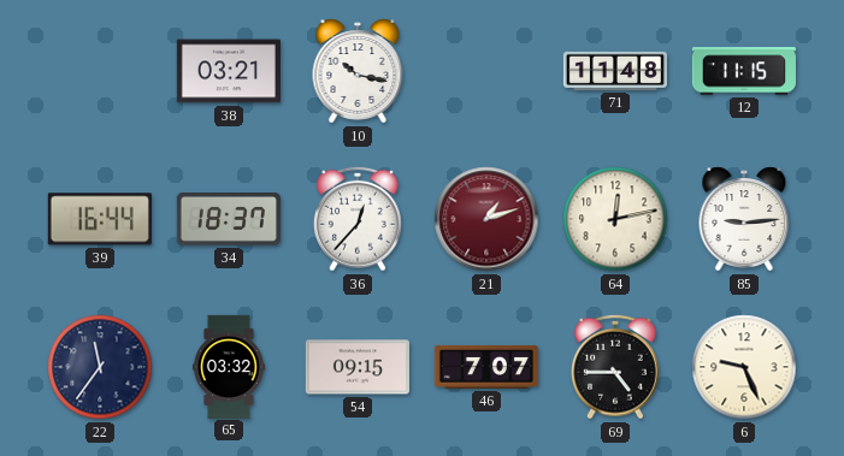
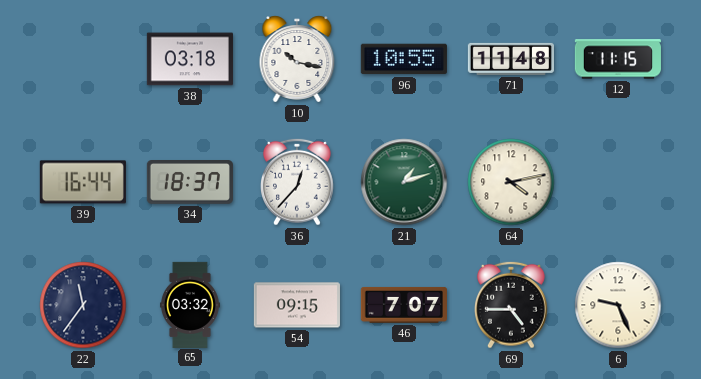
38: 03:21 -> 03:18 (190, 59)
96: none -> 10:55 (404, 59)
21 dial: burgundy -> green (404, 182)
64: 12:13 -> 4:13 (511, 182)
85: 9:14 -> none (744, 219)
